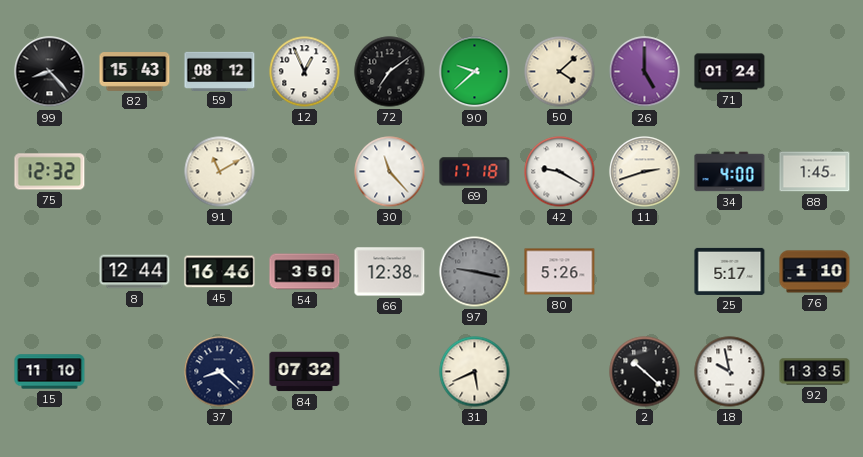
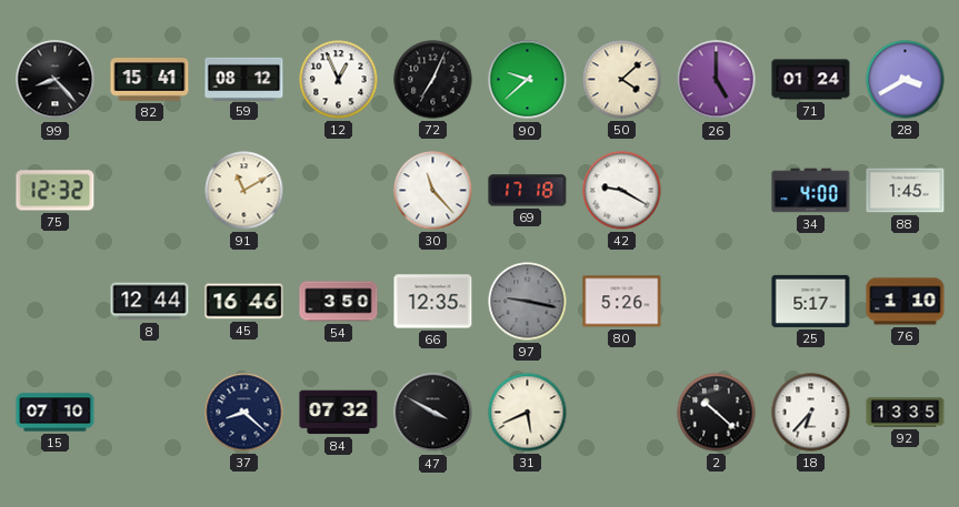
82: 15:43 -> 15:41 (150, 80)
72: 7:09 -> 7:04 (433, 80)
28: none -> 3:40 (906, 80)
11: 2:42 -> none (645, 172)
66: 12:38 -> 12:35 (433, 302)
15: 11:10 -> 07:10 (56, 413)
47: none -> 3:50 (433, 413)
18: 9:58 -> 6:37 (811, 413)
